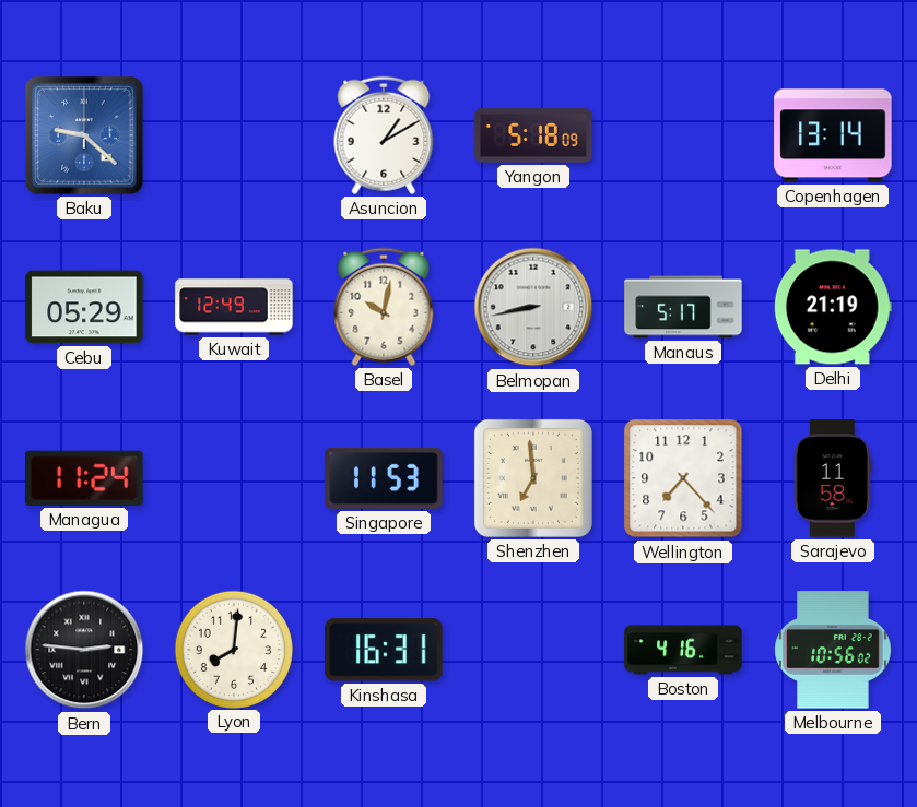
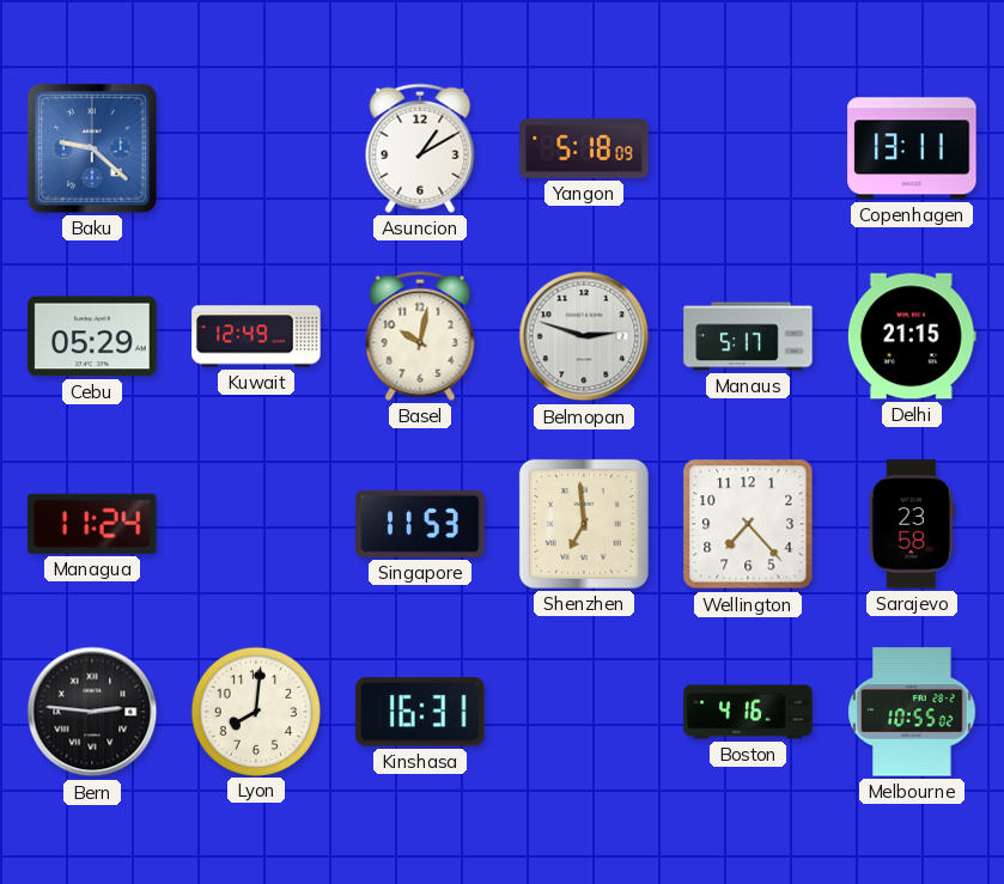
Copenhagen: 13:14 -> 13:11 (912, 148)
Belmopan: 8:43 -> 2:48 (584, 336)
Delhi: 21:19 -> 21:15 (912, 336)
Sarajevo: 11:58 -> 23:58 (912, 524)
Melbourne: 10:56 -> 10:55 (912, 712)
